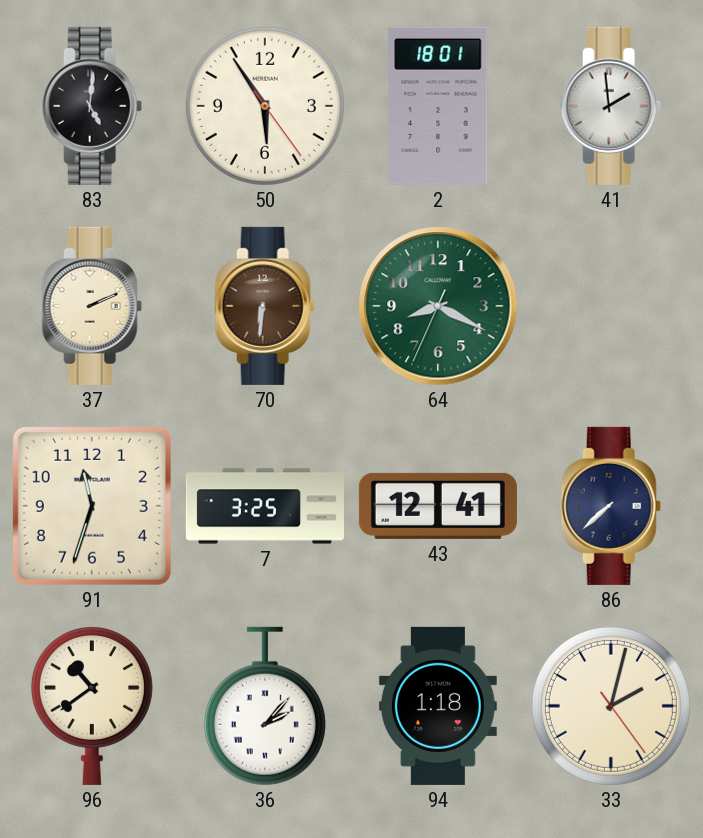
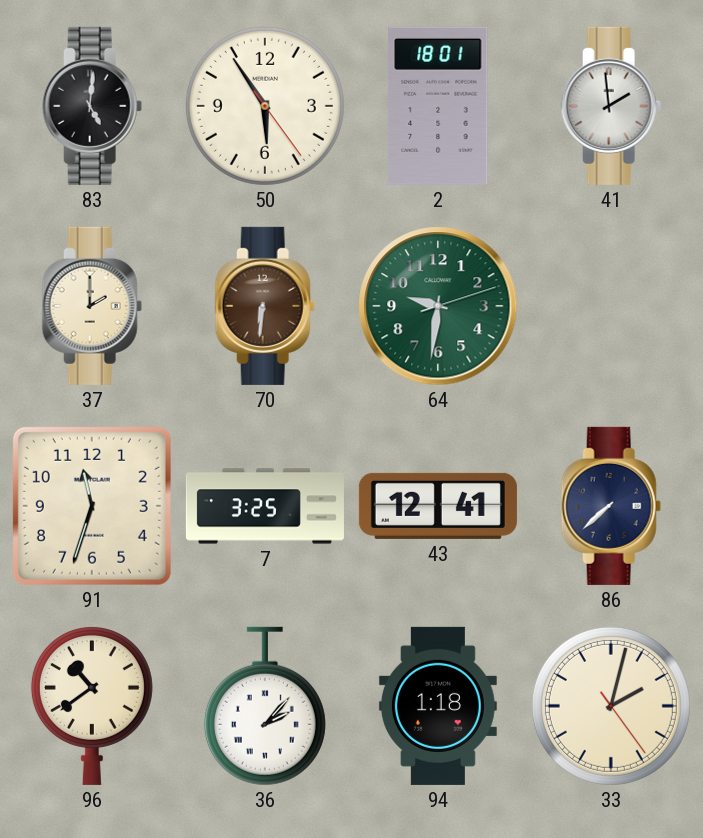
37: 2:11 -> 2:00 (92, 306)
64: 8:19 -> 9:31 (438, 306)
